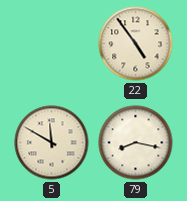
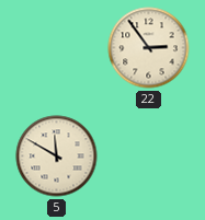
22: 4:54 -> 2:54 (149, 48)
79: 8:17 -> none (136, 143)
